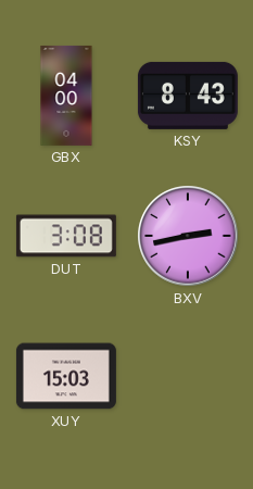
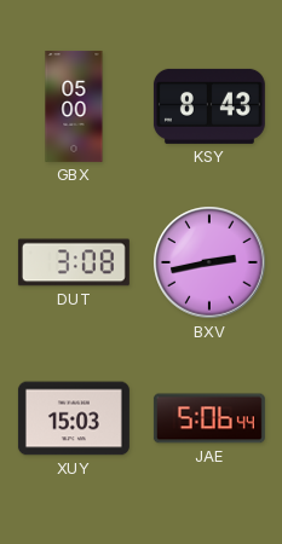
GBX: 04:00 -> 05:00 (74, 106)
JAE: none -> 5:06 (209, 418)
